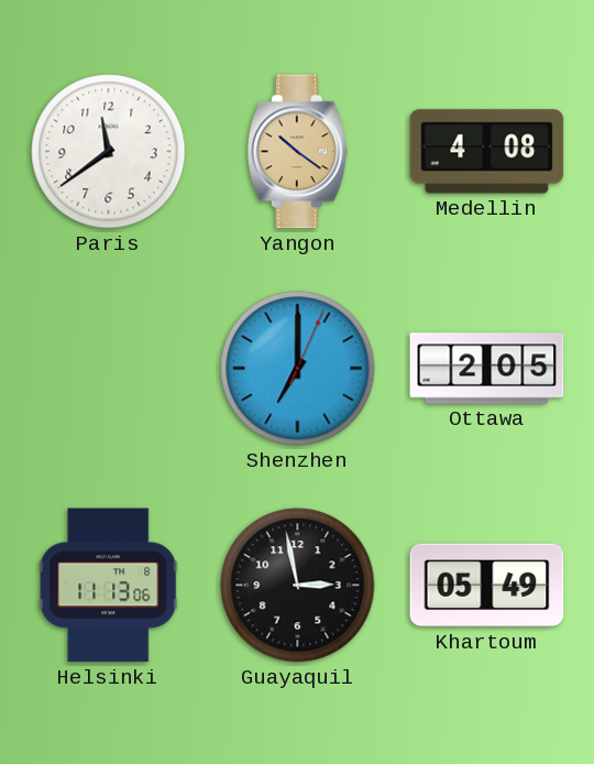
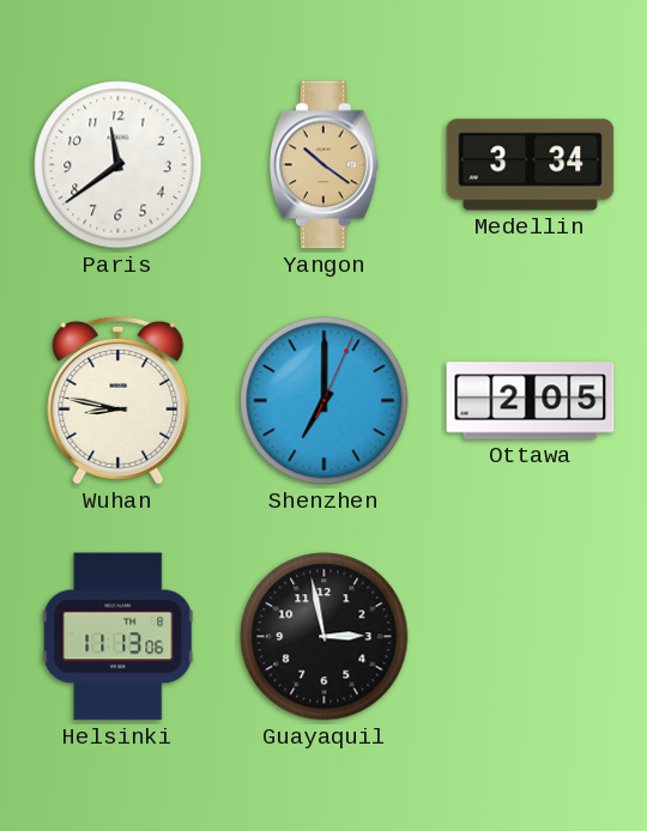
Medellin: 4:08 -> 3:34 (531, 165)
Wuhan: none -> 8:47 (119, 400)
Khartoum: 05:49 -> none (487, 586)
